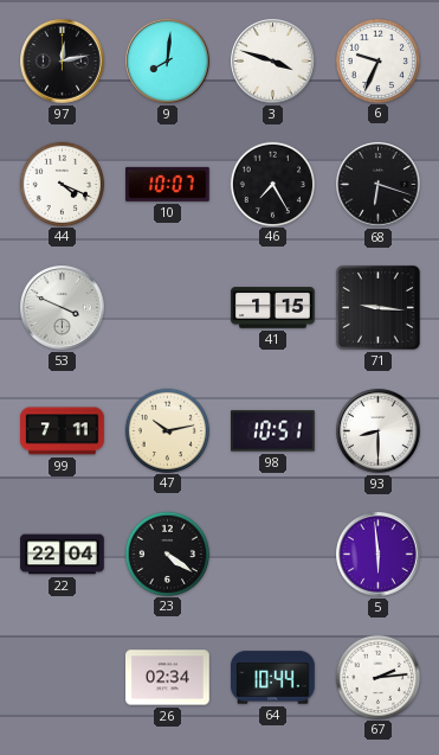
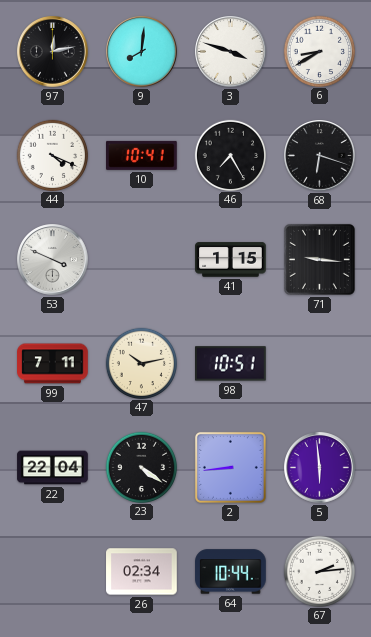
6: 9:34 -> 8:40 (319, 51)
10: 10:07 -> 10:41 (142, 155)
93: 8:30 -> none (379, 431)
2: none -> 8:44 (230, 467)
